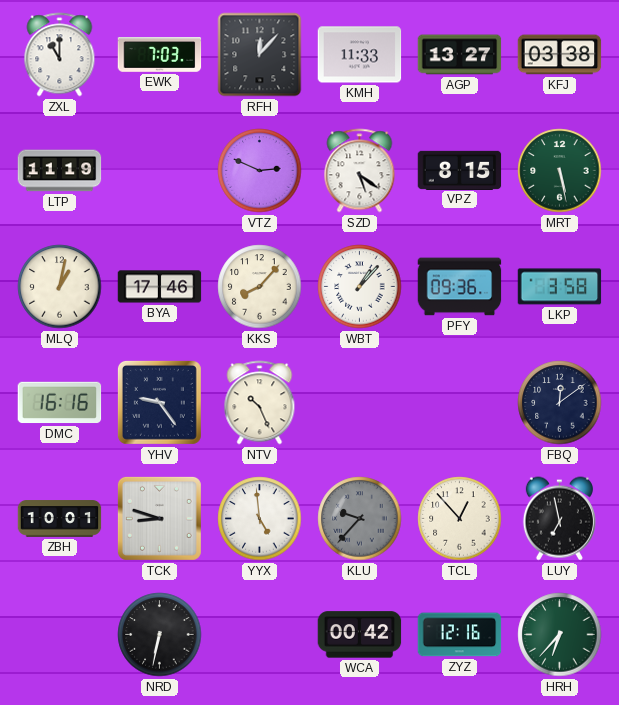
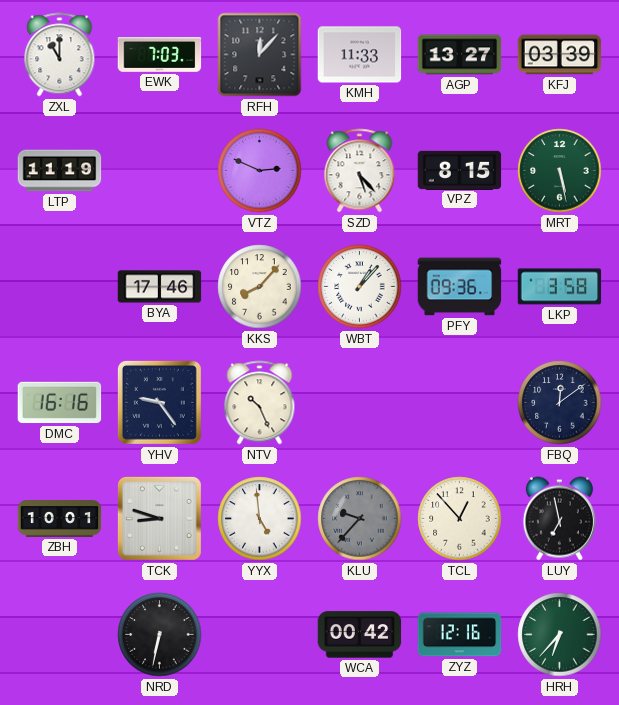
KFJ: 03:38 -> 03:39 (560, 55)
SZD: 5:21 -> 5:23 (360, 171)
MLQ: 1:02 -> none (60, 287)
